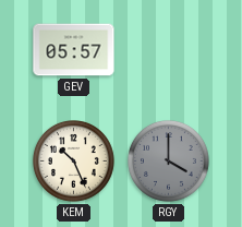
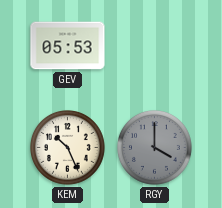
GEV: 05:57 -> 05:53 (68, 46)
